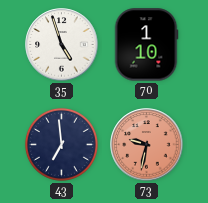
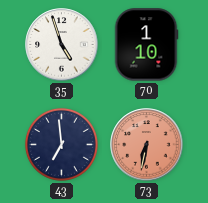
73: 9:32 -> 6:32 (147, 145)
